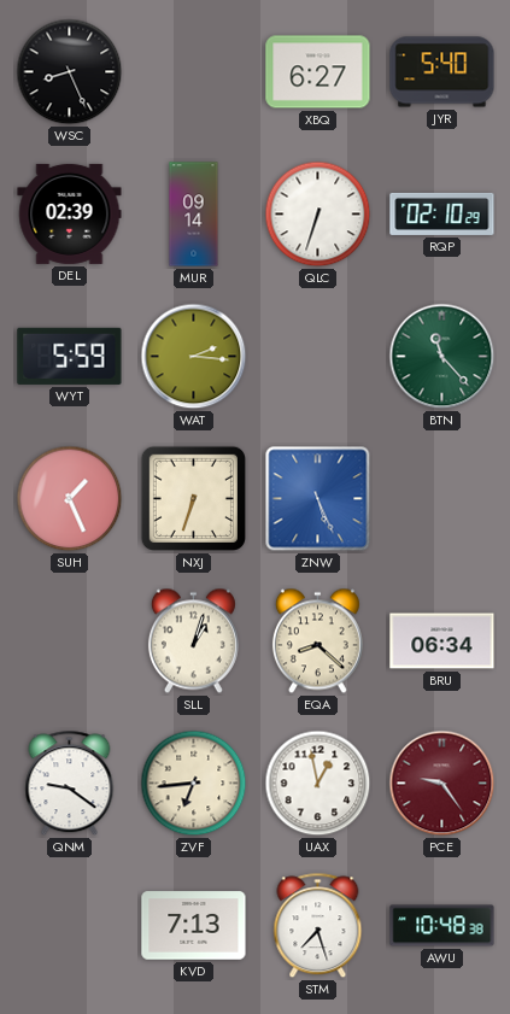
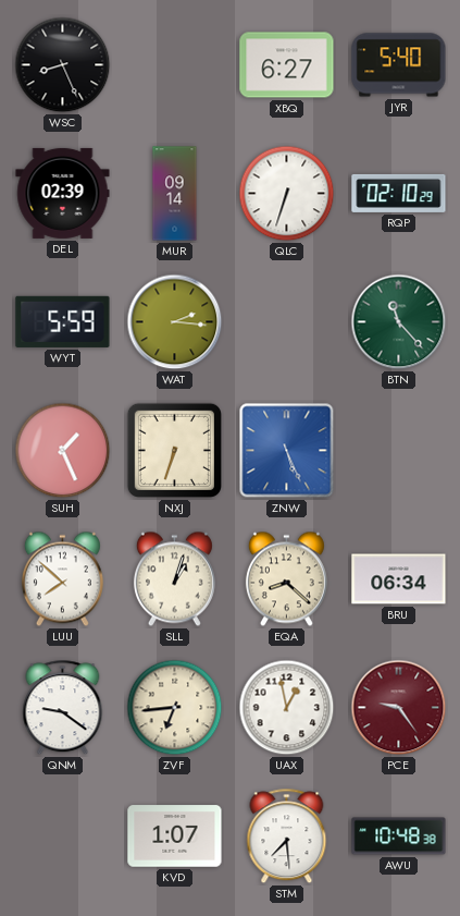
LUU: none -> 7:52 (62, 579)
KVD: 7:13 -> 1:07 (175, 836)
STM: 7:27 -> 7:29 (287, 836)
